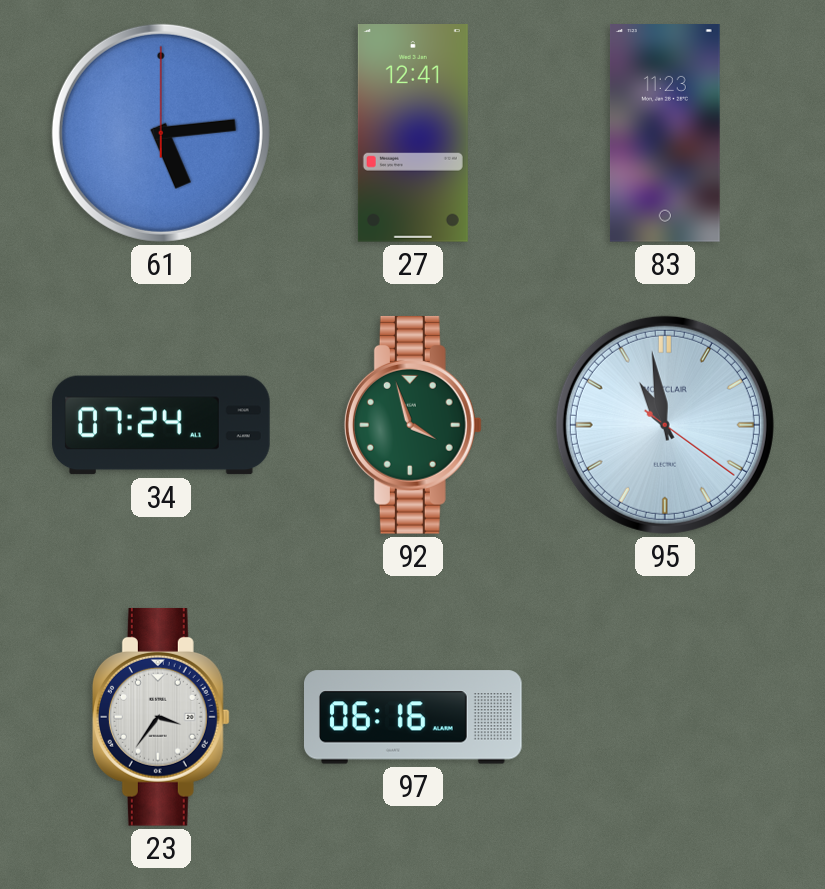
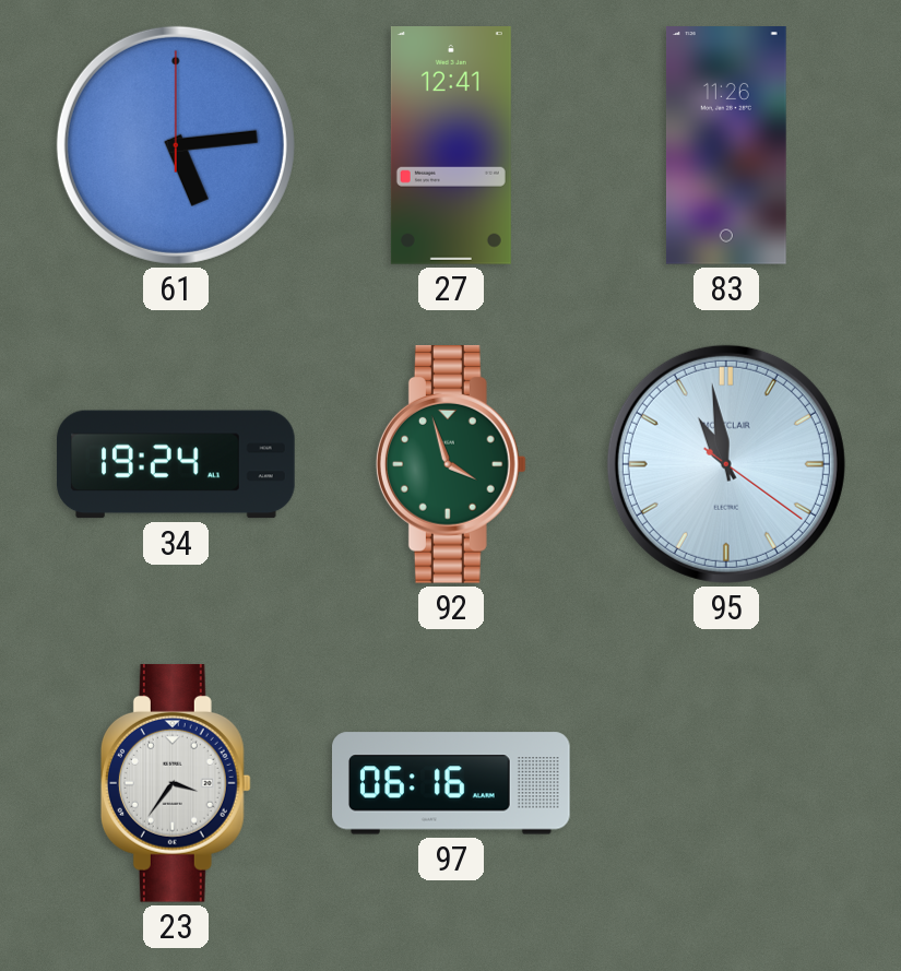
83: 11:23 -> 11:26 (726, 146)
34: 07:24 -> 19:24 (176, 464)
